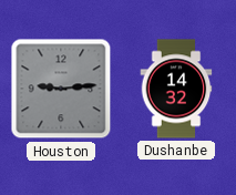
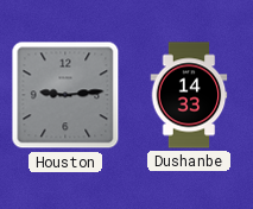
Dushanbe: 14:32 -> 14:33 (189, 95)
